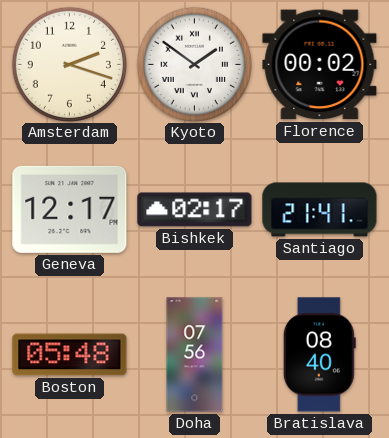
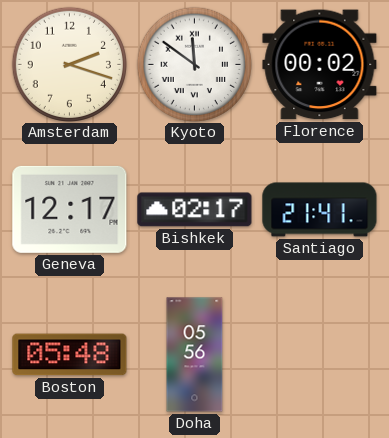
Kyoto: 1:51 -> 11:51 (194, 64)
Doha: 07:56 -> 05:56 (195, 355)
Bratislava: 08:40 -> none (319, 355)
